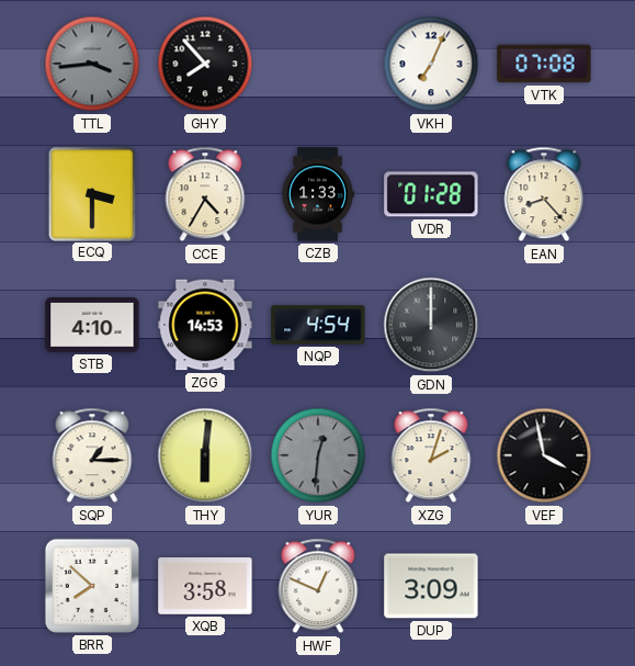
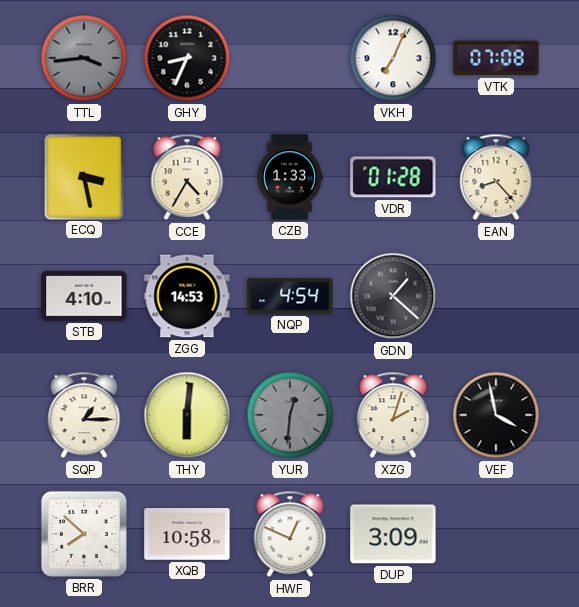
GHY: 7:53 -> 8:34 (187, 58)
ECQ: 3:30 -> 3:28 (83, 176)
GDN: 12:00 -> 1:22 (393, 296)
XQB: 3:58 -> 10:58 (187, 535)
